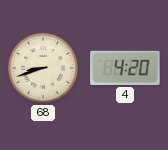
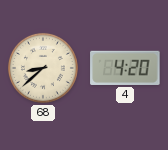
68: 8:42 -> 8:38 (43, 68)
